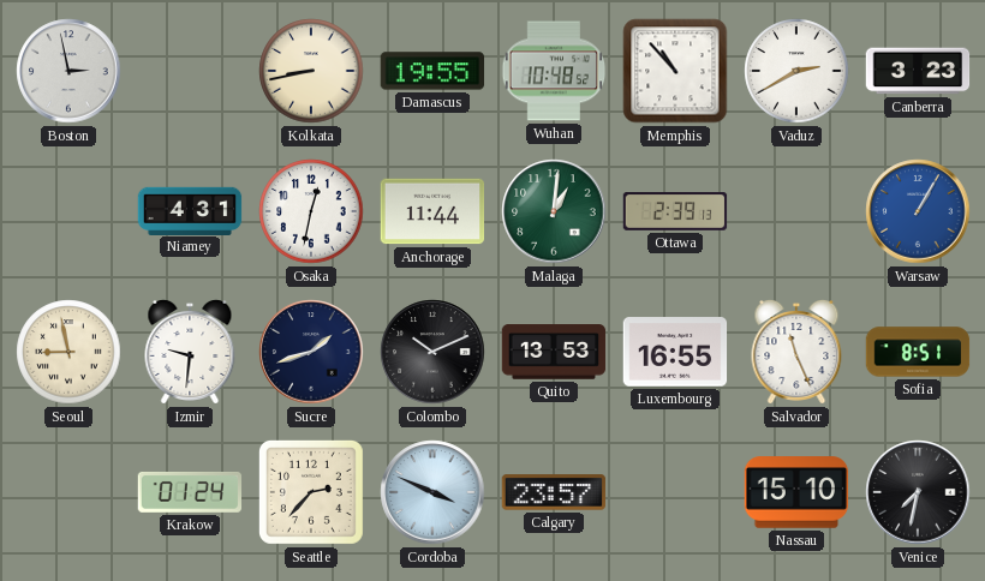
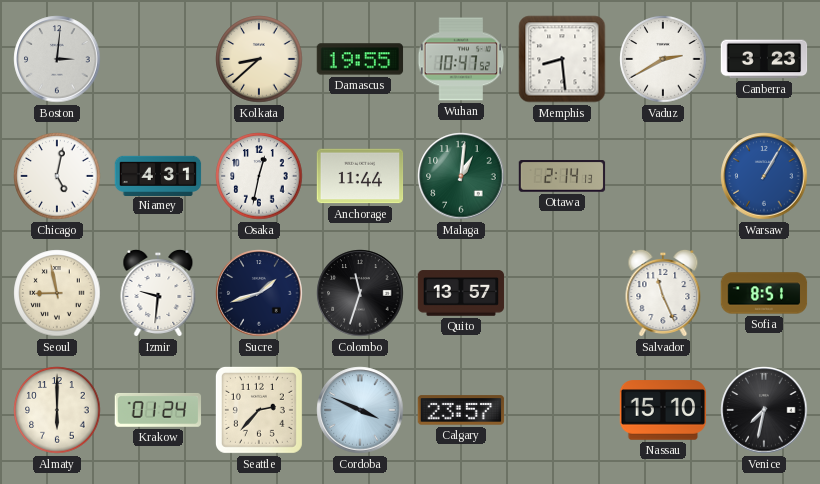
Boston: 2:58 -> 3:01 (57, 59)
Kolkata: 8:43 -> 8:38 (259, 59)
Wuhan: 10:48 -> 10:47 (461, 59)
Memphis: 10:53 -> 8:29 (562, 59)
Chicago: none -> 5:02 (57, 176)
Ottawa: 2:39 -> 2:14 (562, 176)
Colombo: 10:11 -> 11:33 (360, 293)
Quito: 13:53 -> 13:57 (461, 293)
Luxembourg: 16:55 -> none (675, 352)
Almaty: none -> 6:00 (57, 410)
